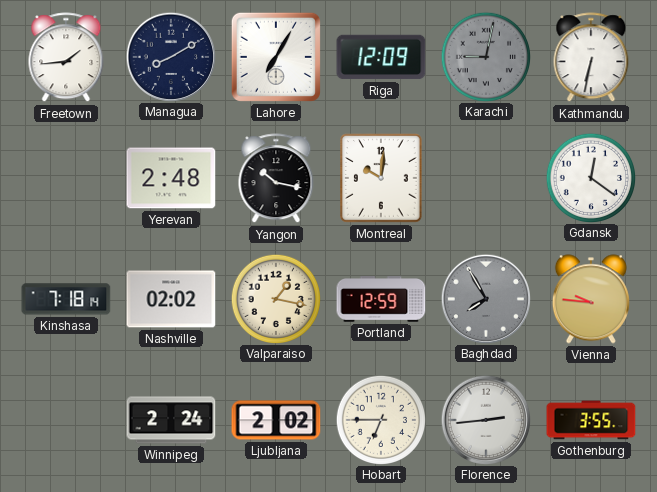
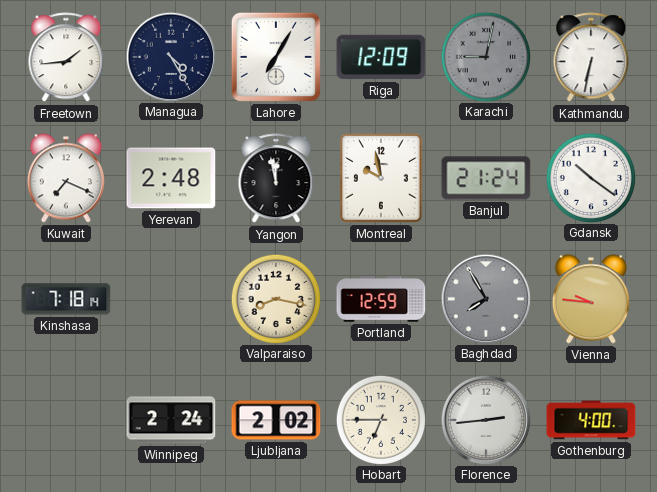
Managua: 8:10 -> 4:25 (170, 56)
Kuwait: none -> 7:19 (66, 178)
Yangon: 10:17 -> 11:58 (276, 179)
Montreal: 10:01 -> 9:58 (382, 178)
Banjul: none -> 21:24 (486, 178)
Gdansk: 12:21 -> 10:21 (590, 177)
Nashville: 02:02 -> none (171, 299)
Valparaiso: 1:17 -> 8:17 (275, 298)
Gothenburg: 3:55 -> 4:00 (591, 420)
